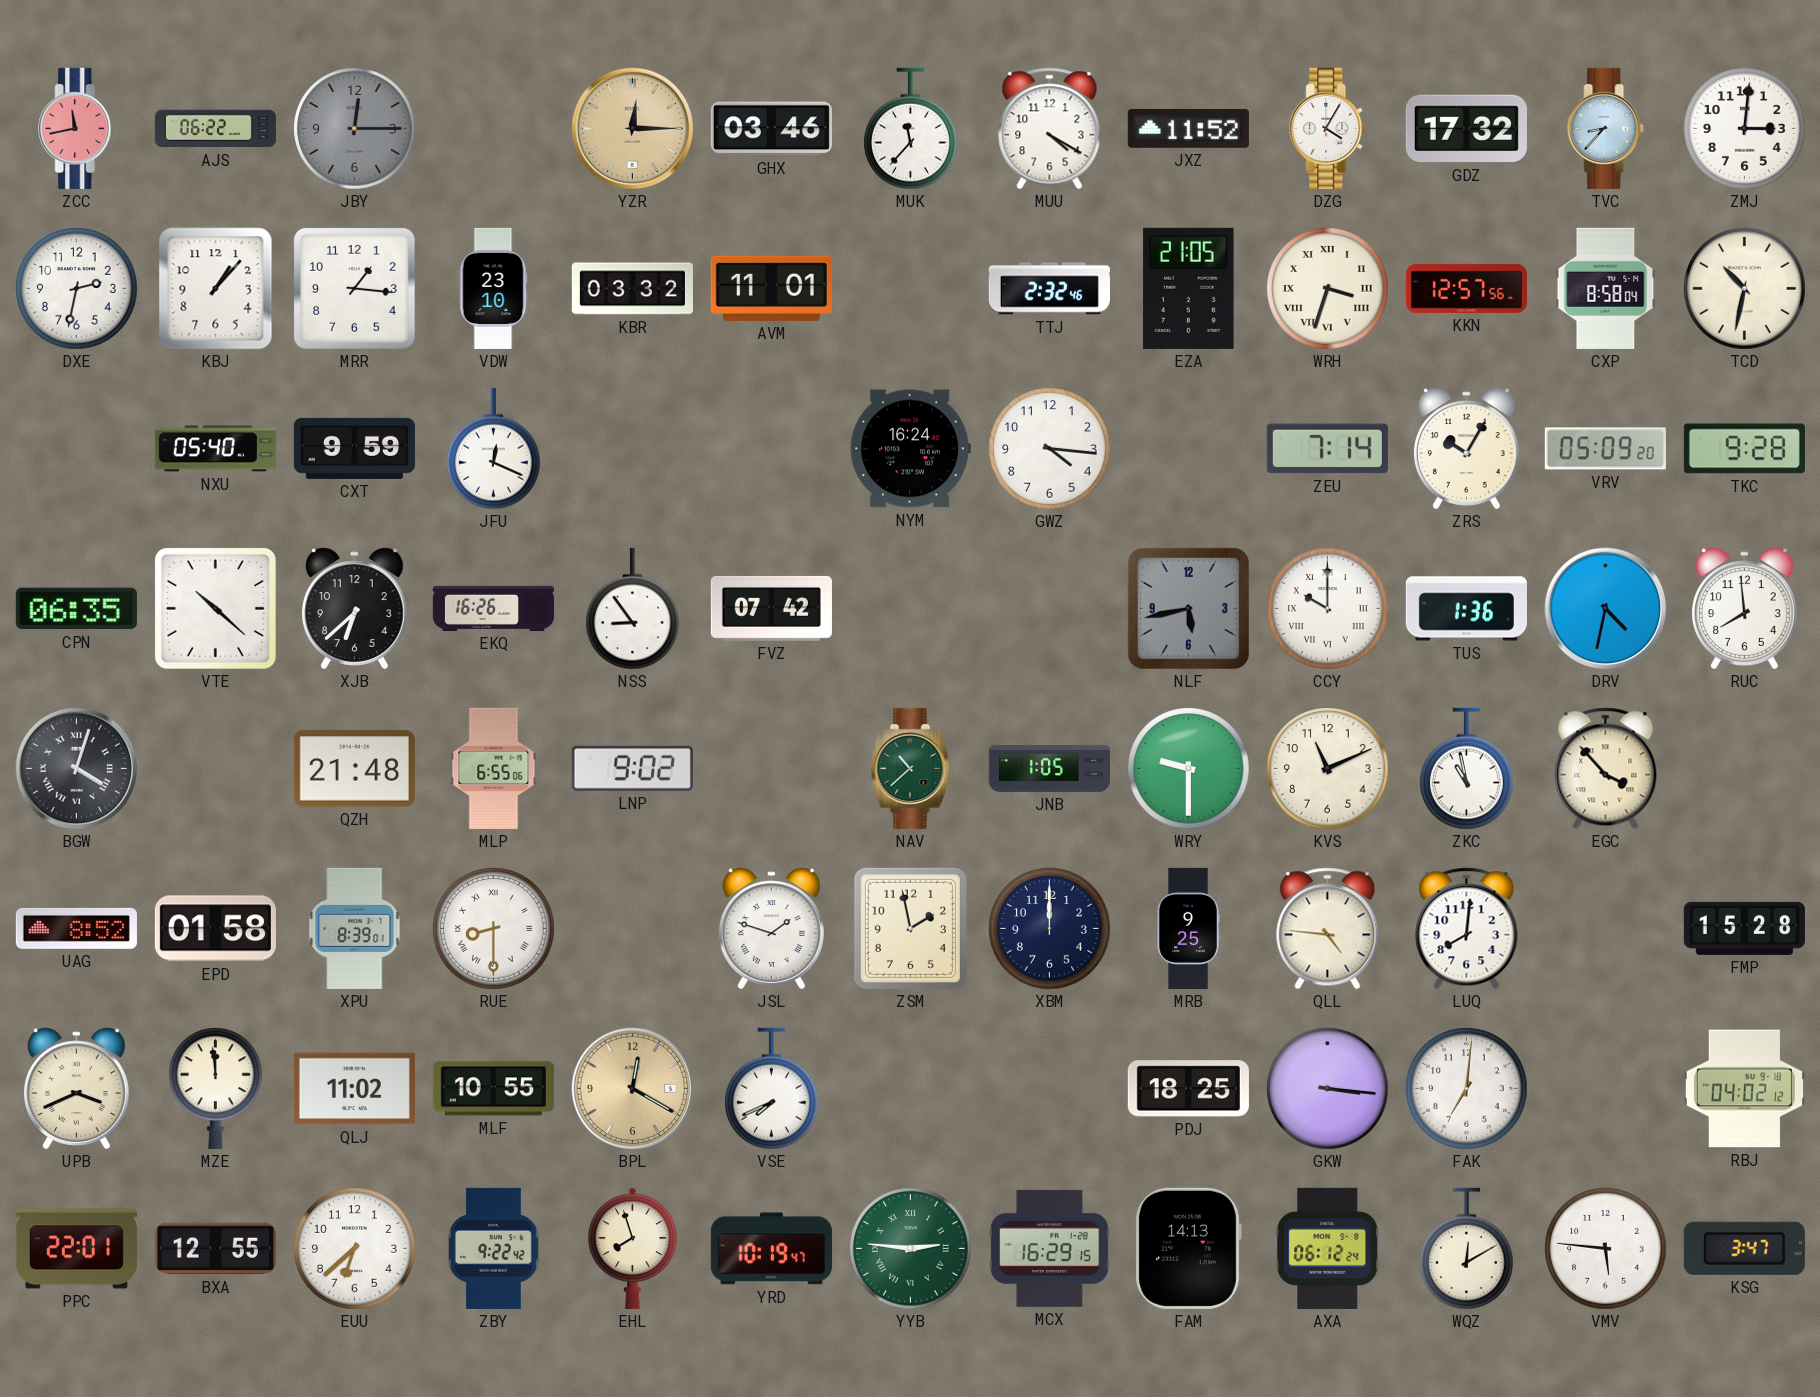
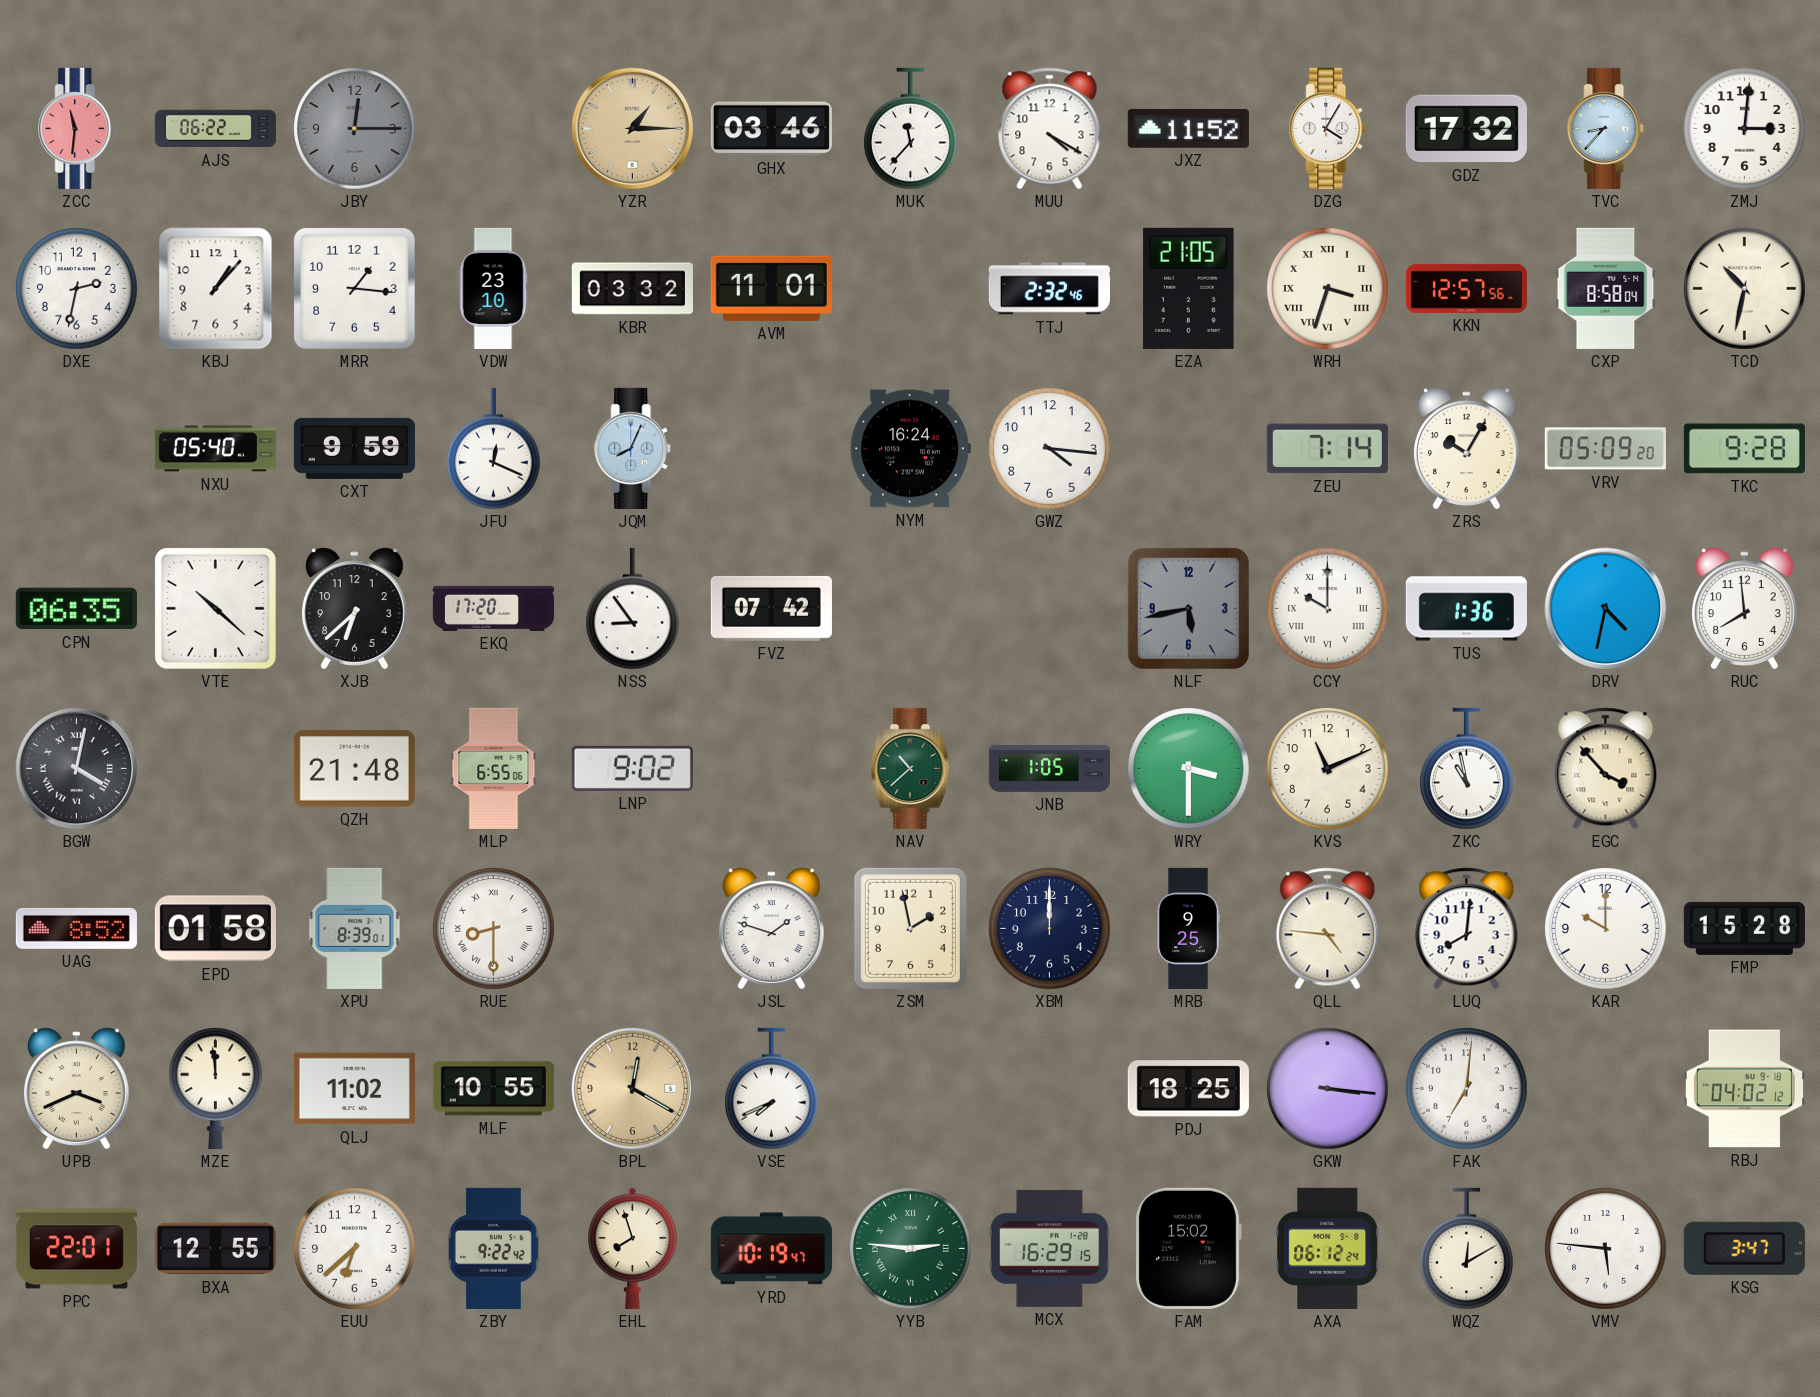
ZCC: 11:43 -> 11:31 (77, 128)
YZR: 12:15 -> 1:15 (633, 129)
JQM: none -> 8:04 (633, 448)
EKQ: 16:26 -> 17:20 (493, 608)
BGW: 4:03 -> 4:02 (77, 769)
WRY: 9:30 -> 3:30 (1189, 769)
KAR: none -> 10:00 (1606, 929)
FAM: 14:13 -> 15:02 (1188, 1248)
